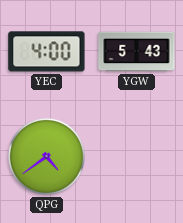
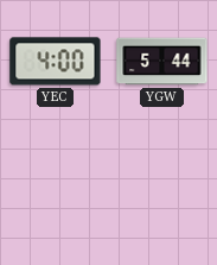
YGW: 5:43 -> 5:44 (162, 62)
QPG: 4:39 -> none (46, 156)
